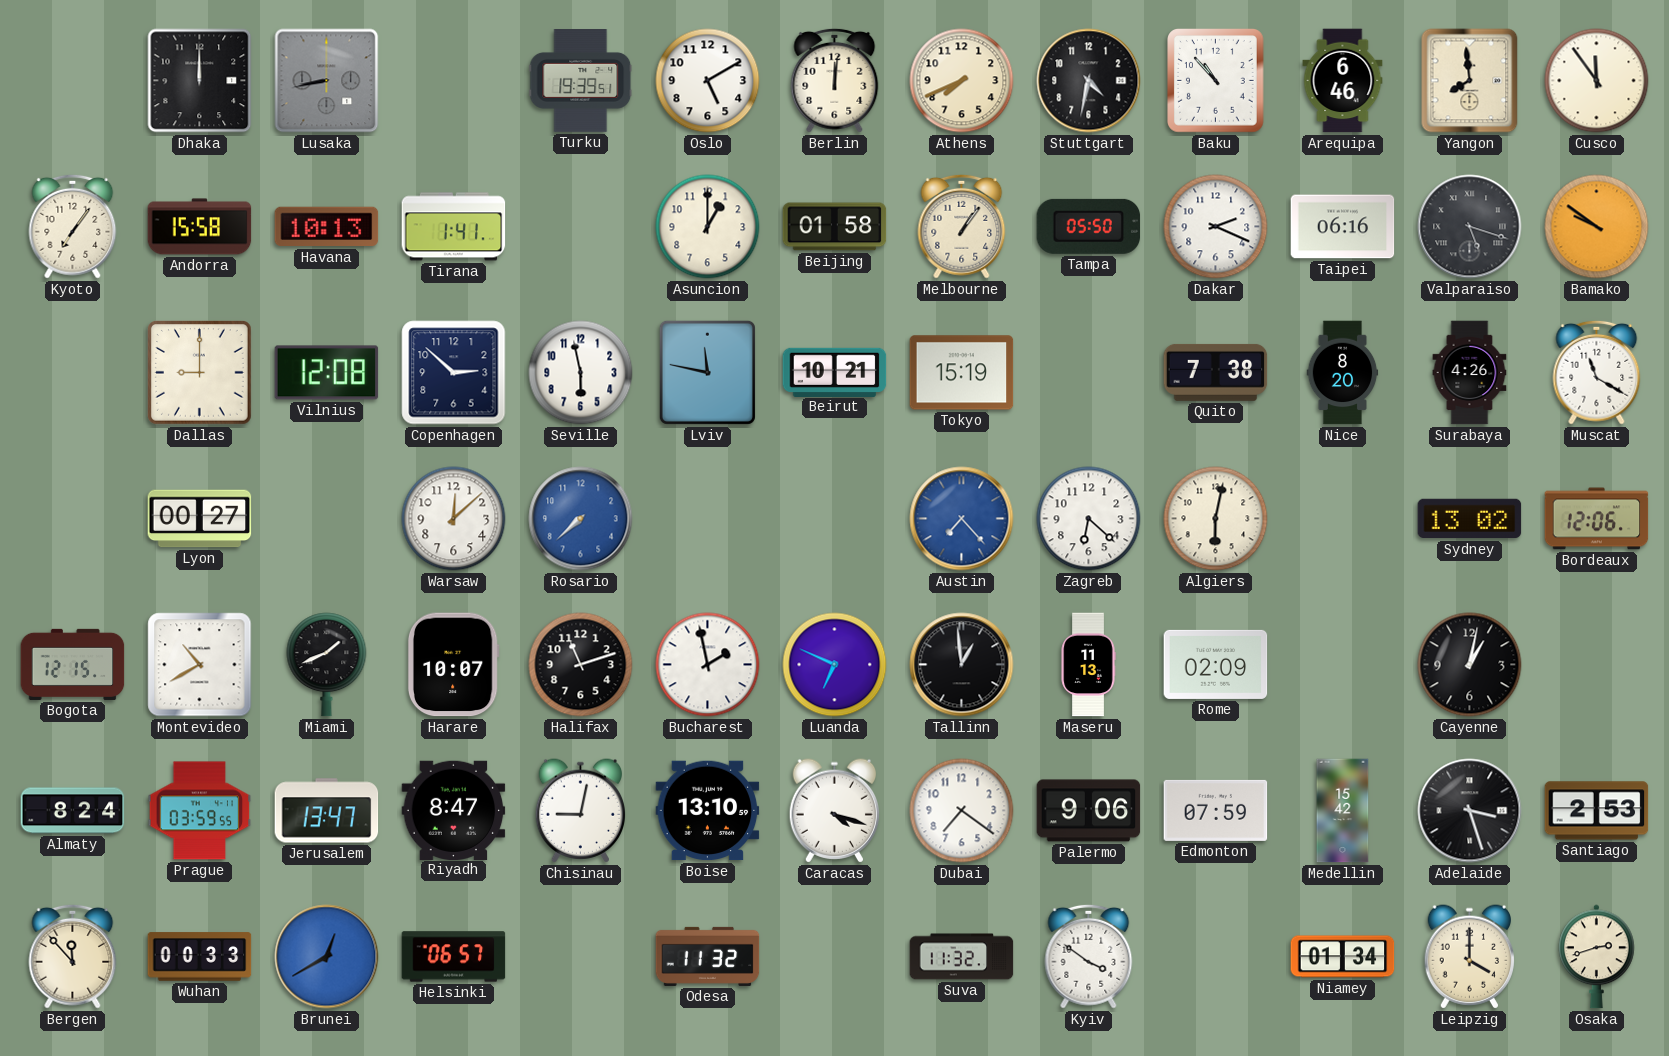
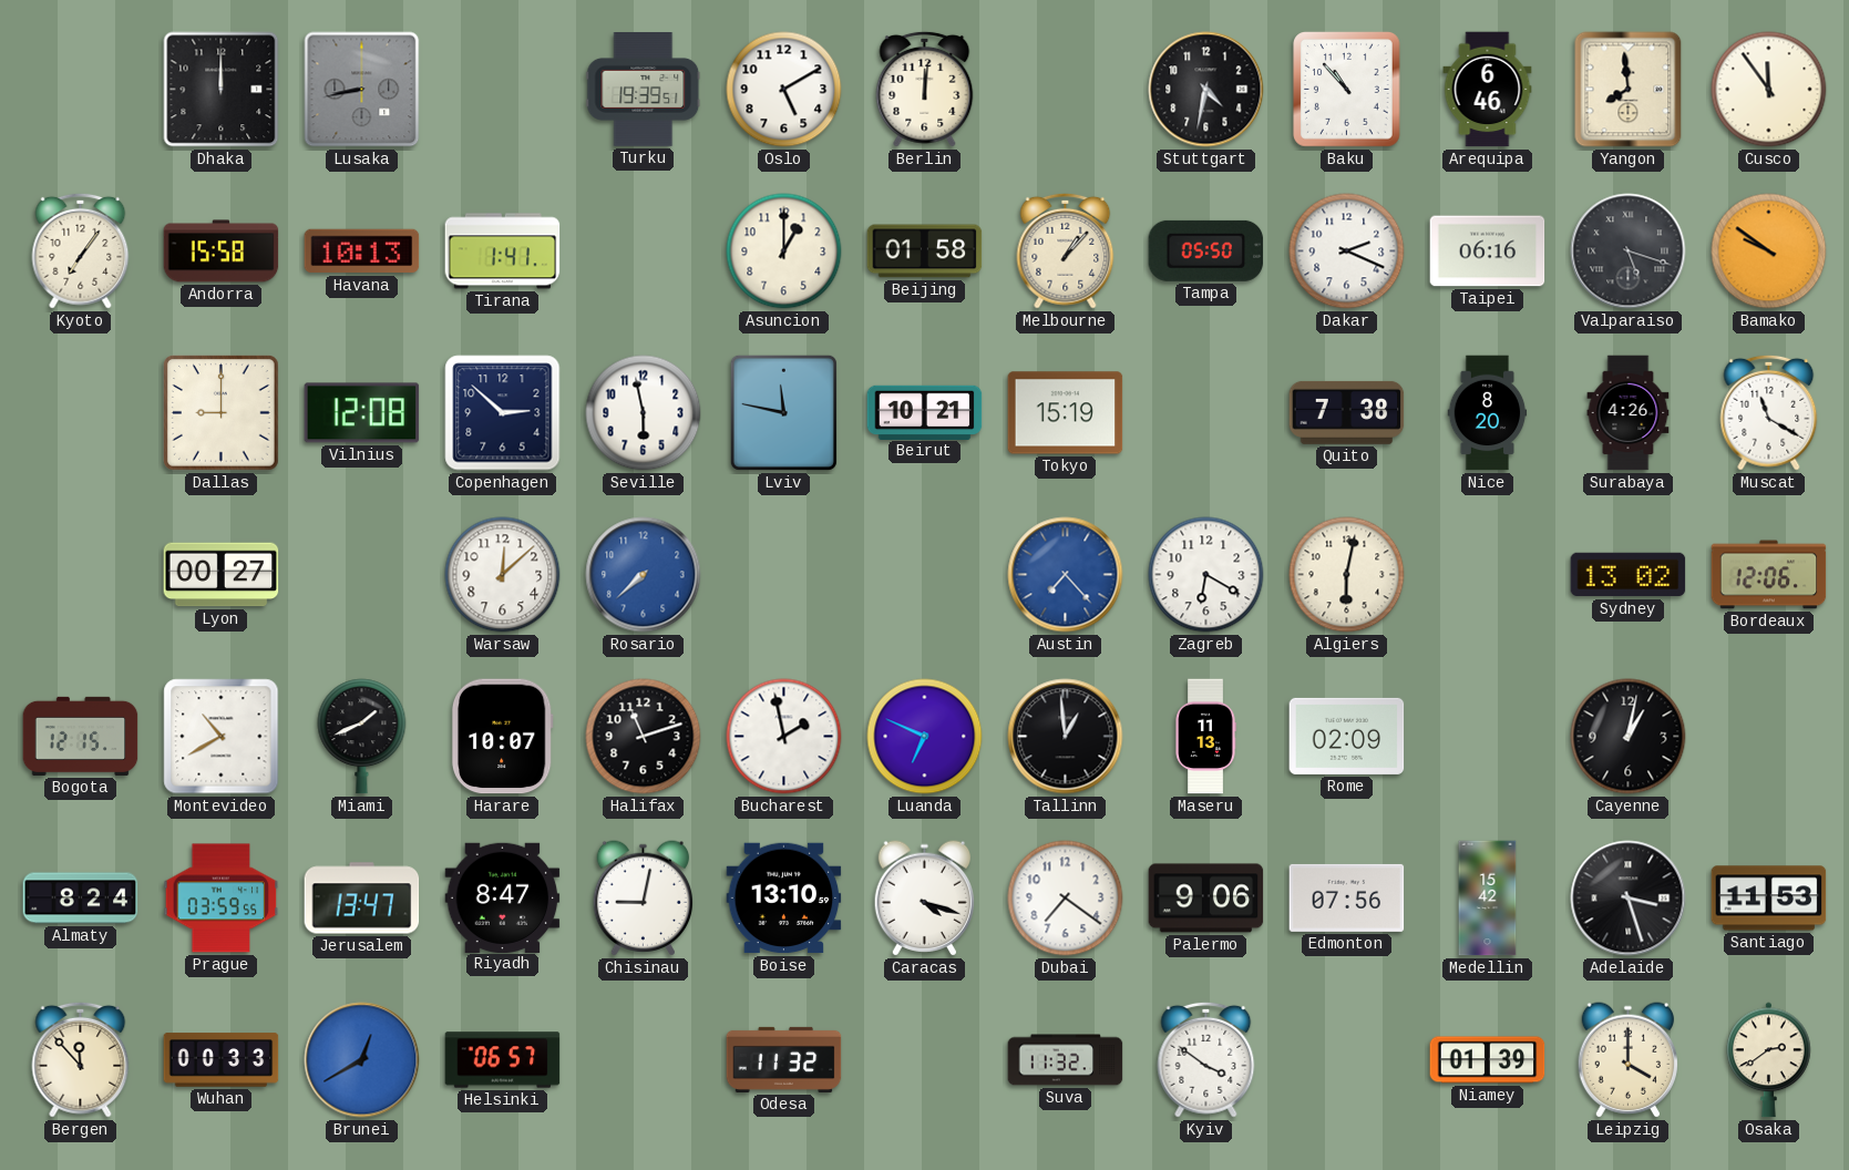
Athens: 7:41 -> none (962, 81)
Melbourne: 1:06 -> 1:07 (1066, 250)
Zagreb: 6:22 -> 6:20 (1206, 575)
Edmonton: 07:59 -> 07:56 (1347, 897)
Santiago: 2:53 -> 11:53 (1769, 899)
Niamey: 01:34 -> 01:39 (1488, 1060)
Osaka: 2:42 -> 2:39 (1769, 1060)
